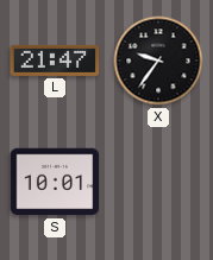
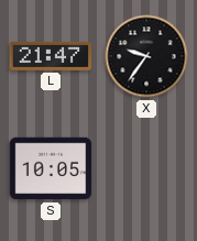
S: 10:01 -> 10:05 (51, 168)
